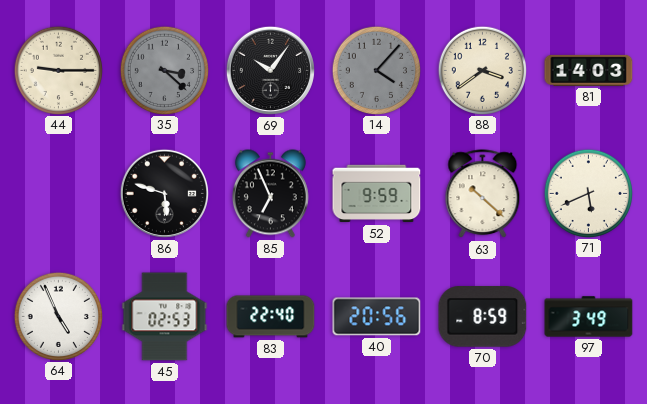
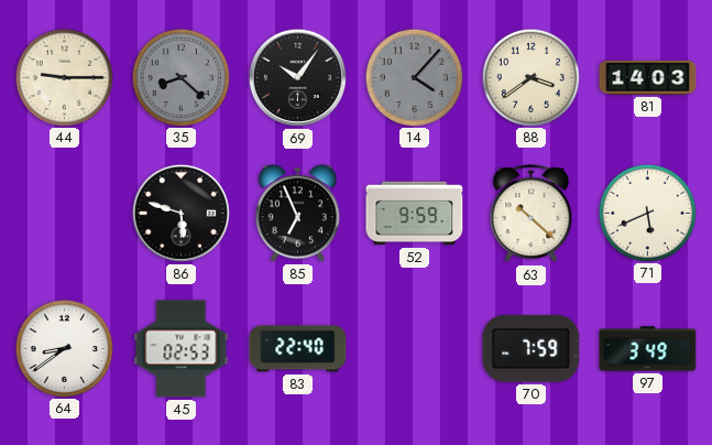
35: 3:22 -> 8:22 (180, 77)
64: 4:56 -> 8:39 (64, 348)
40: 20:56 -> none (377, 317)
70: 8:59 -> 7:59 (532, 349)
